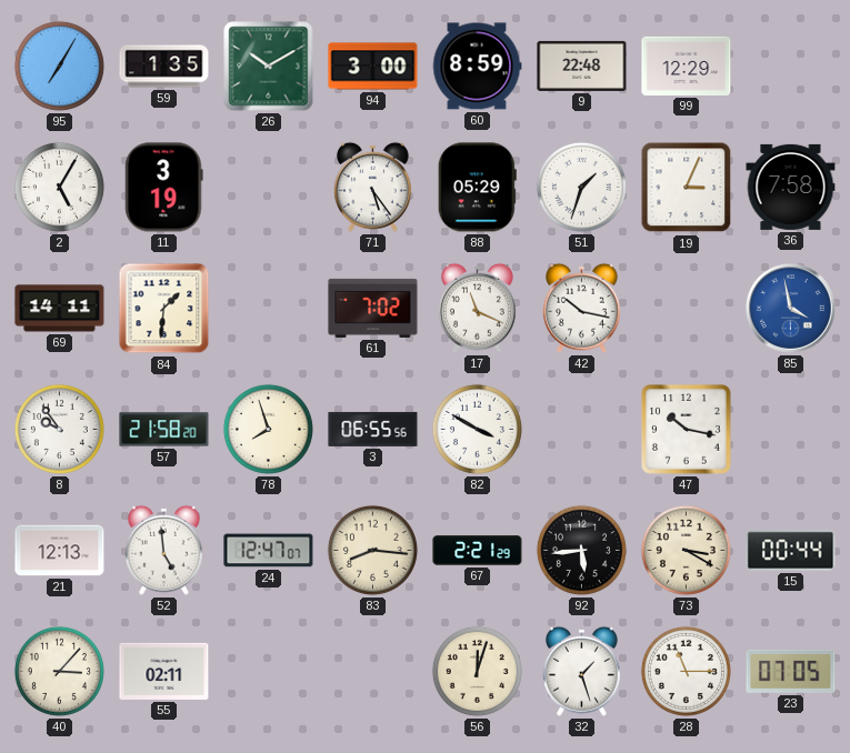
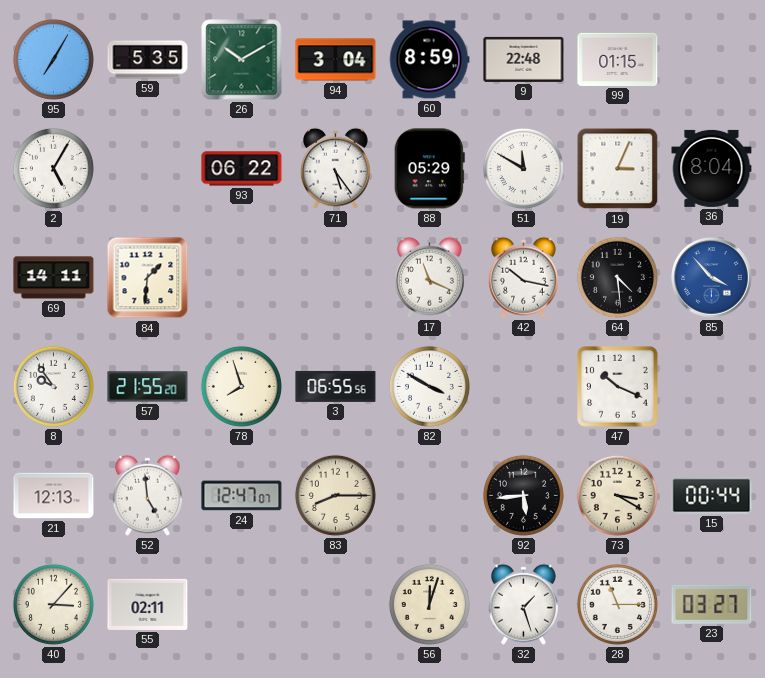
59: 1:35 -> 5:35 (148, 60)
94: 3:00 -> 3:04 (336, 60)
99: 12:29 -> 01:15 (618, 59)
11: 3:19 -> none (164, 188)
93: none -> 06:22 (242, 169)
51: 1:33 -> 11:50 (523, 168)
36: 7:58 -> 8:04 (712, 168)
61: 7:02 -> none (373, 308)
64: none -> 4:29 (617, 277)
85: 3:58 -> 3:53 (712, 278)
57: 21:58 -> 21:55 (148, 387)
47: 10:17 -> 10:19 (618, 387)
83: 8:16 -> 8:15 (335, 495)
67: 2:21 -> none (478, 551)
23: 07:05 -> 03:27 (712, 604)
